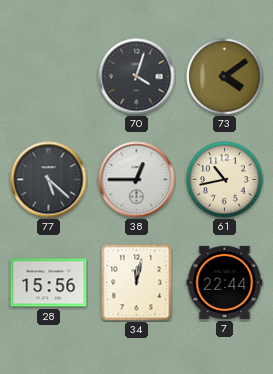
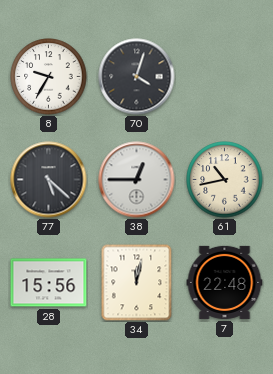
8: none -> 9:35 (49, 77)
73: 4:09 -> none (225, 77)
7: 22:44 -> 22:48 (225, 282)
